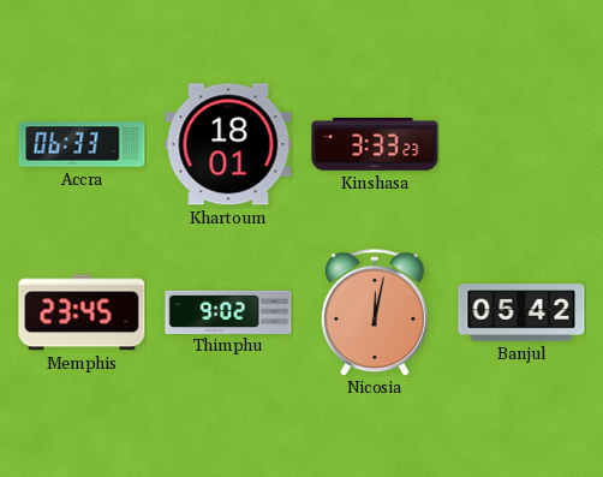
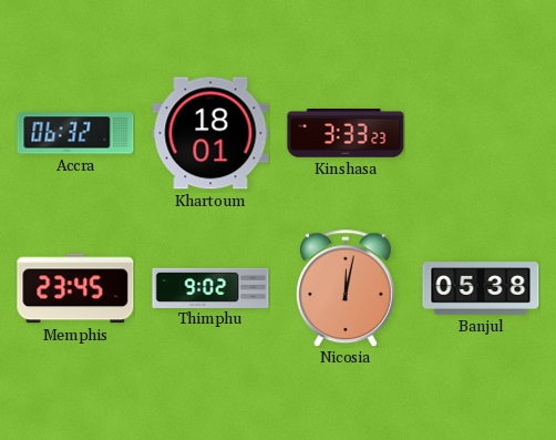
Accra: 06:33 -> 06:32 (75, 133)
Banjul: 05:42 -> 05:38 (481, 288)
